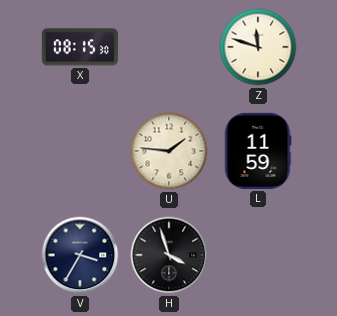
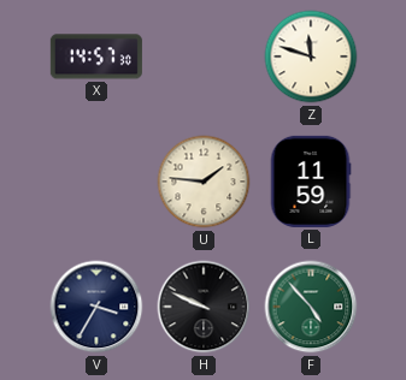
X: 08:15 -> 14:57 (96, 57)
H: 3:57 -> 9:49 (204, 307)
F: none -> 4:53 (311, 307)
